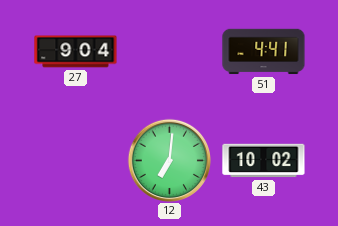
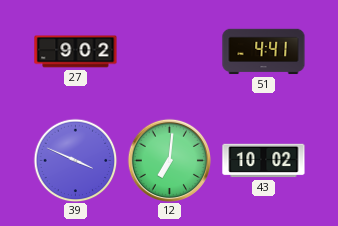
27: 9:04 -> 9:02 (76, 52)
39: none -> 3:49 (75, 160)
